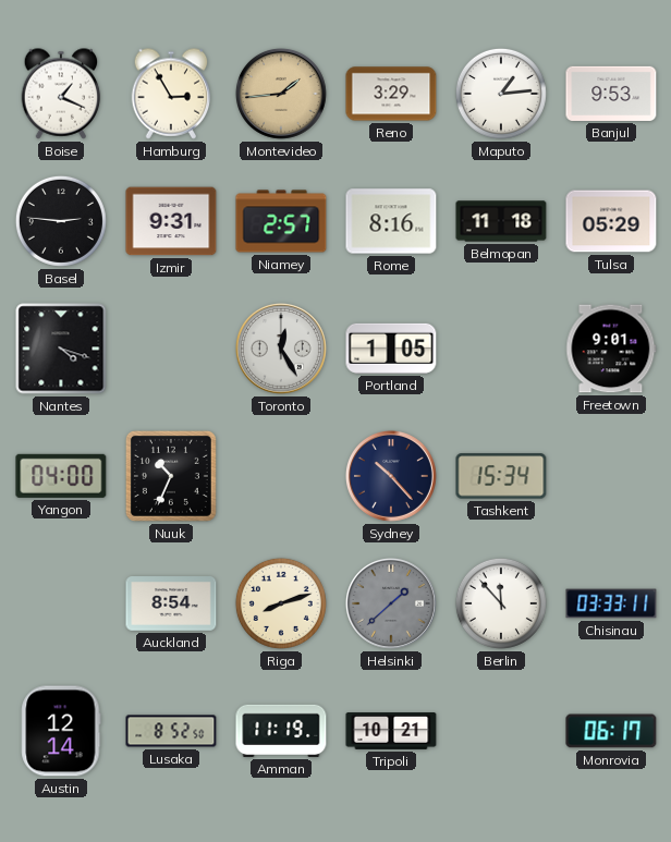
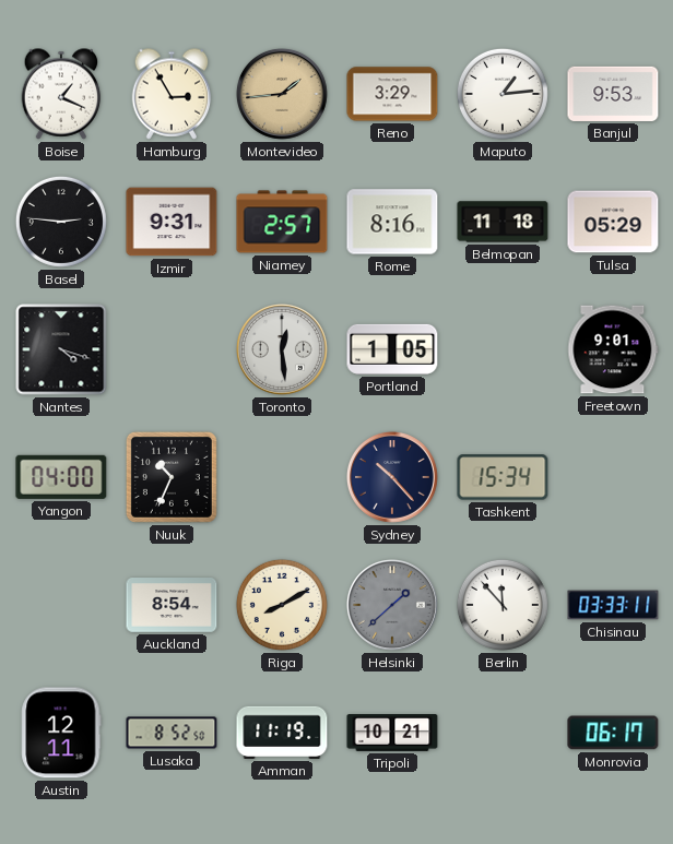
Toronto: 12:25 -> 12:29 (282, 349)
Riga: 8:12 -> 8:10 (282, 605)
Austin: 12:14 -> 12:11 (61, 733)
